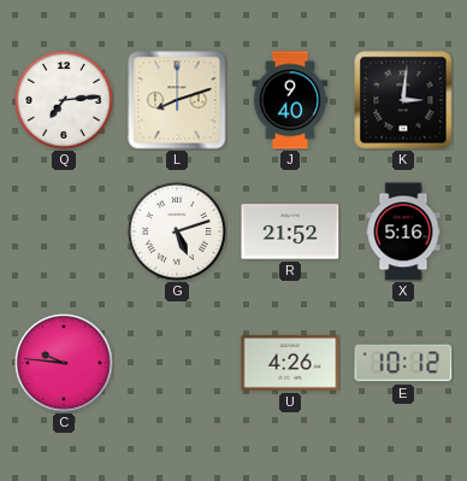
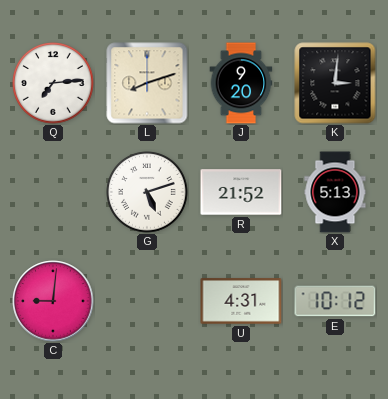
J: 9:40 -> 9:20 (241, 83)
X: 5:16 -> 5:13 (335, 192)
C: 9:46 -> 9:01 (53, 301)
U: 4:26 -> 4:31 (241, 301)
